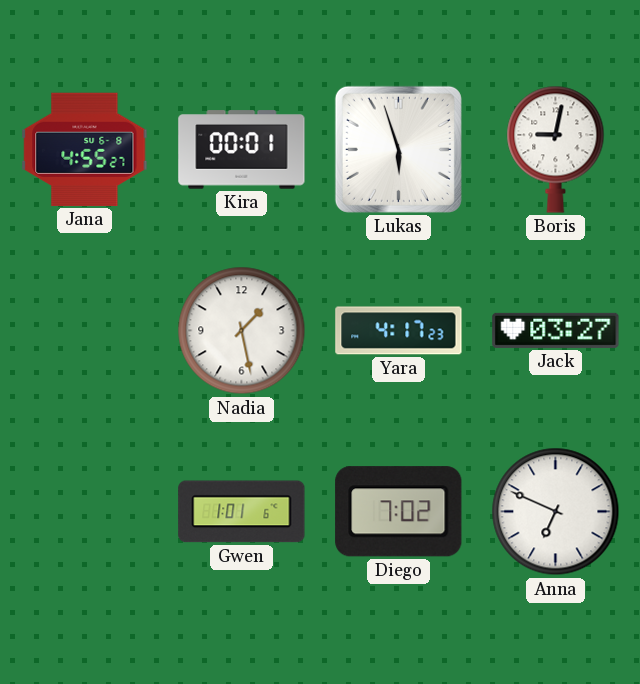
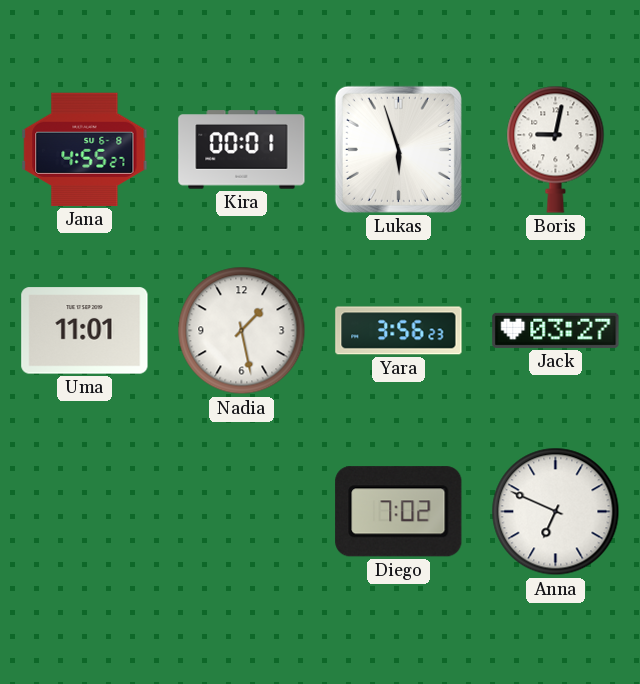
Uma: none -> 11:01 (85, 331)
Yara: 4:17 -> 3:56 (399, 331)
Gwen: 1:01 -> none (242, 512)
